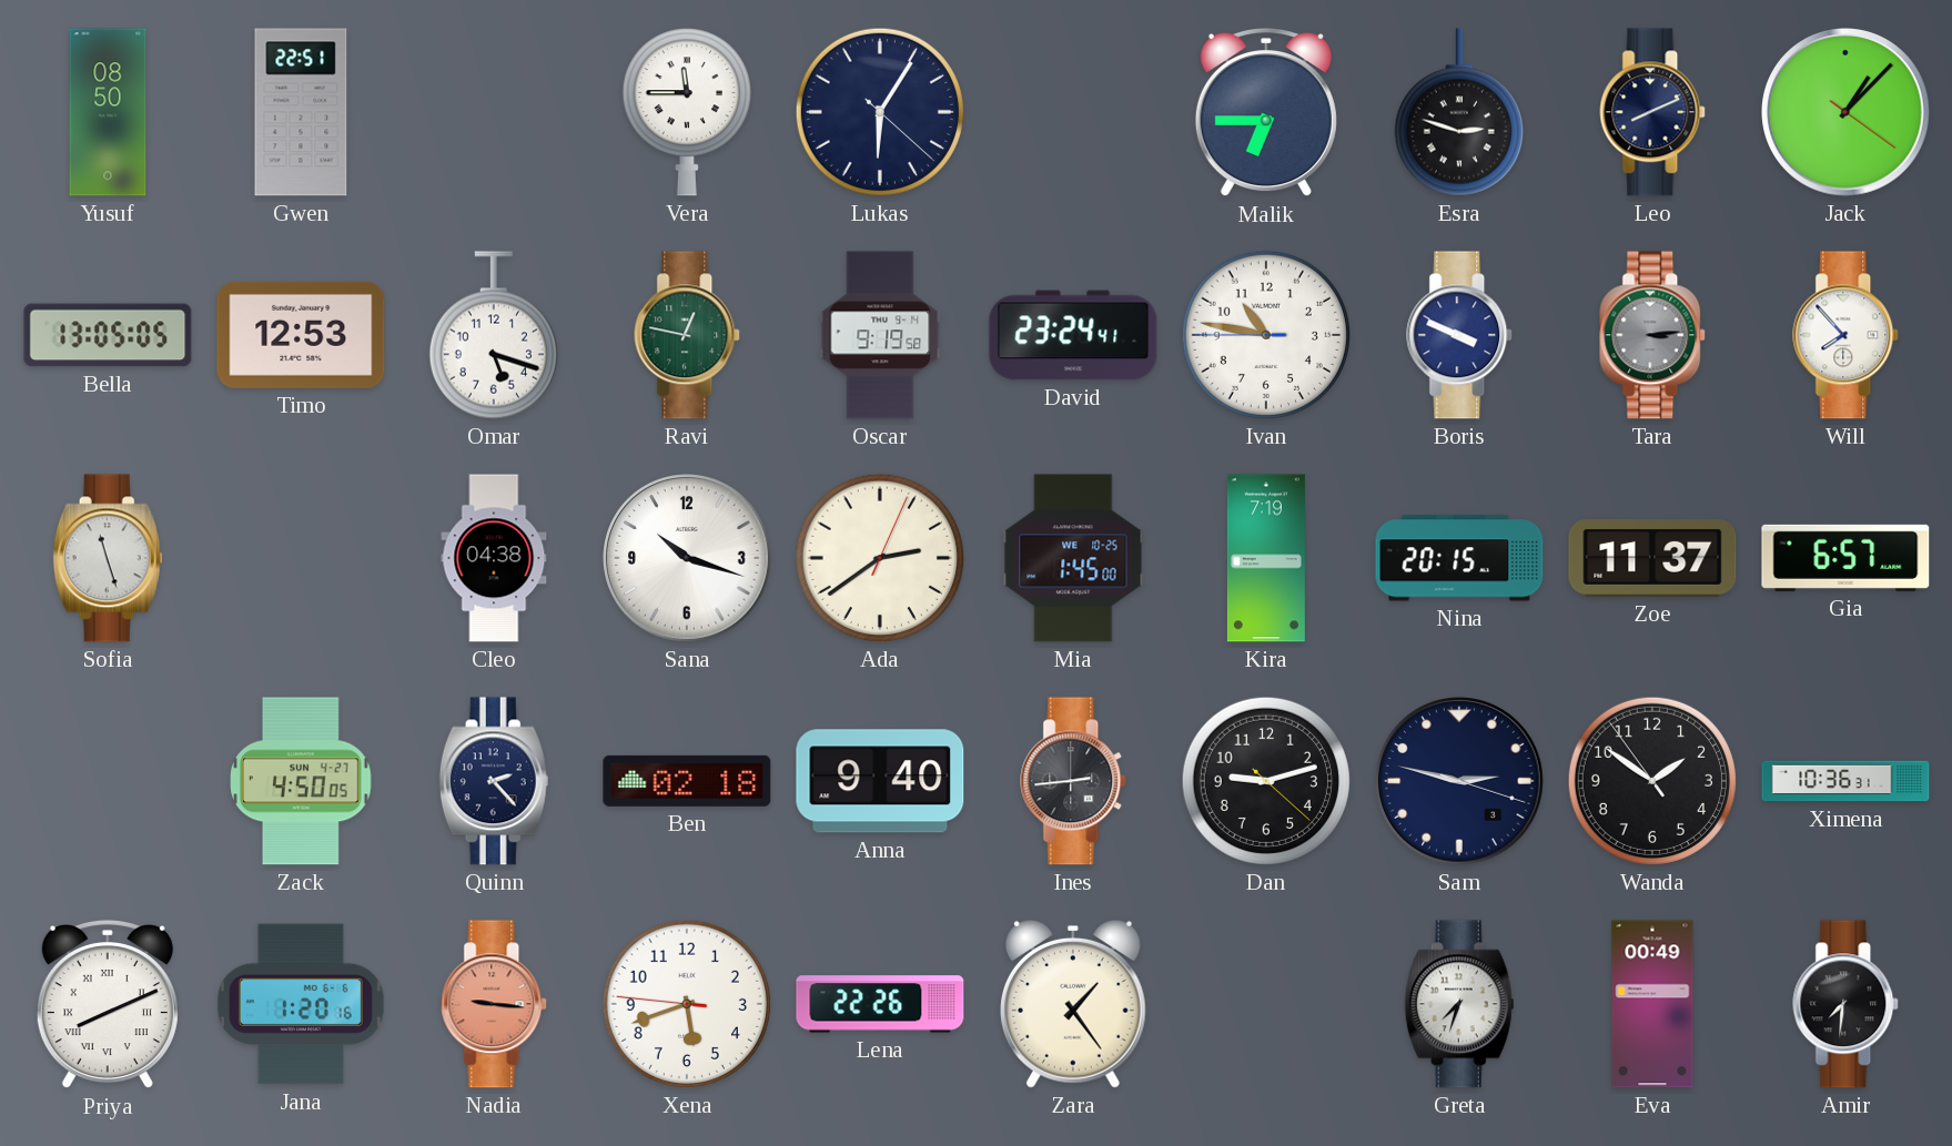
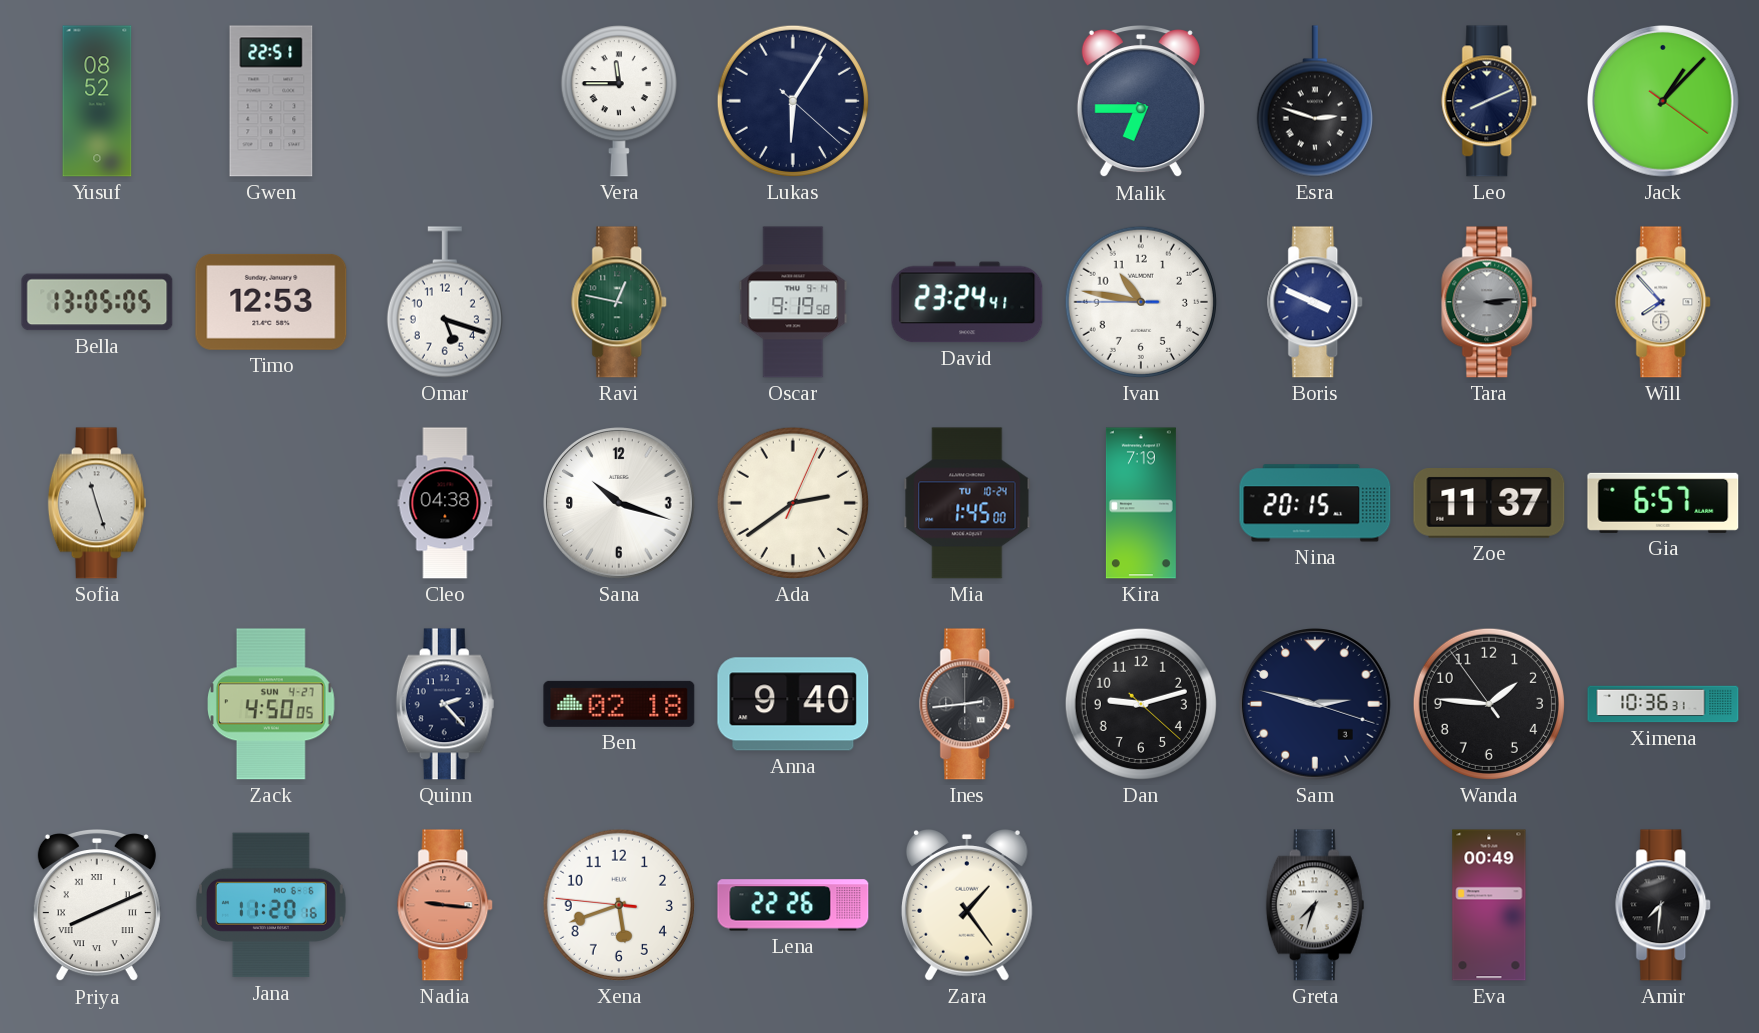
Yusuf: 08:50 -> 08:52 (97, 101)
Mia date: WE 10-25 -> TU 10-24 (967, 503)
Wanda: 1:50 -> 1:45 (1489, 704)
Jana: 1:20 -> 11:20 (271, 905)
